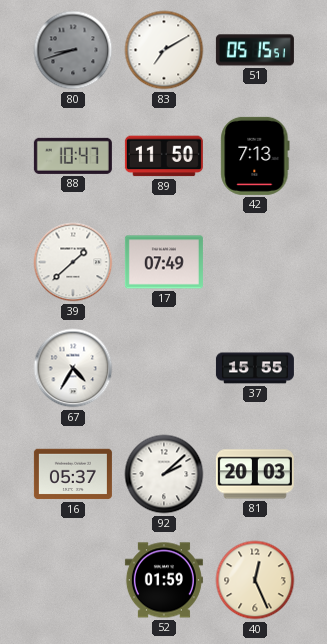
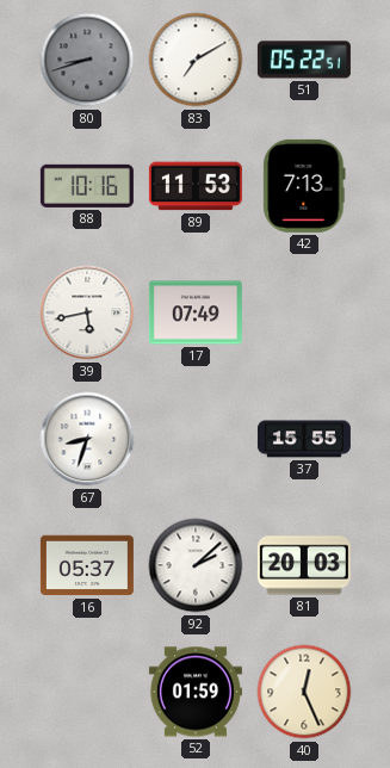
51: 05:15 -> 05:22 (304, 60)
88: 10:47 -> 10:16 (87, 186)
89: 11:50 -> 11:53 (196, 186)
39: 1:38 -> 5:43 (87, 312)
67: 4:35 -> 8:33 (87, 439)
